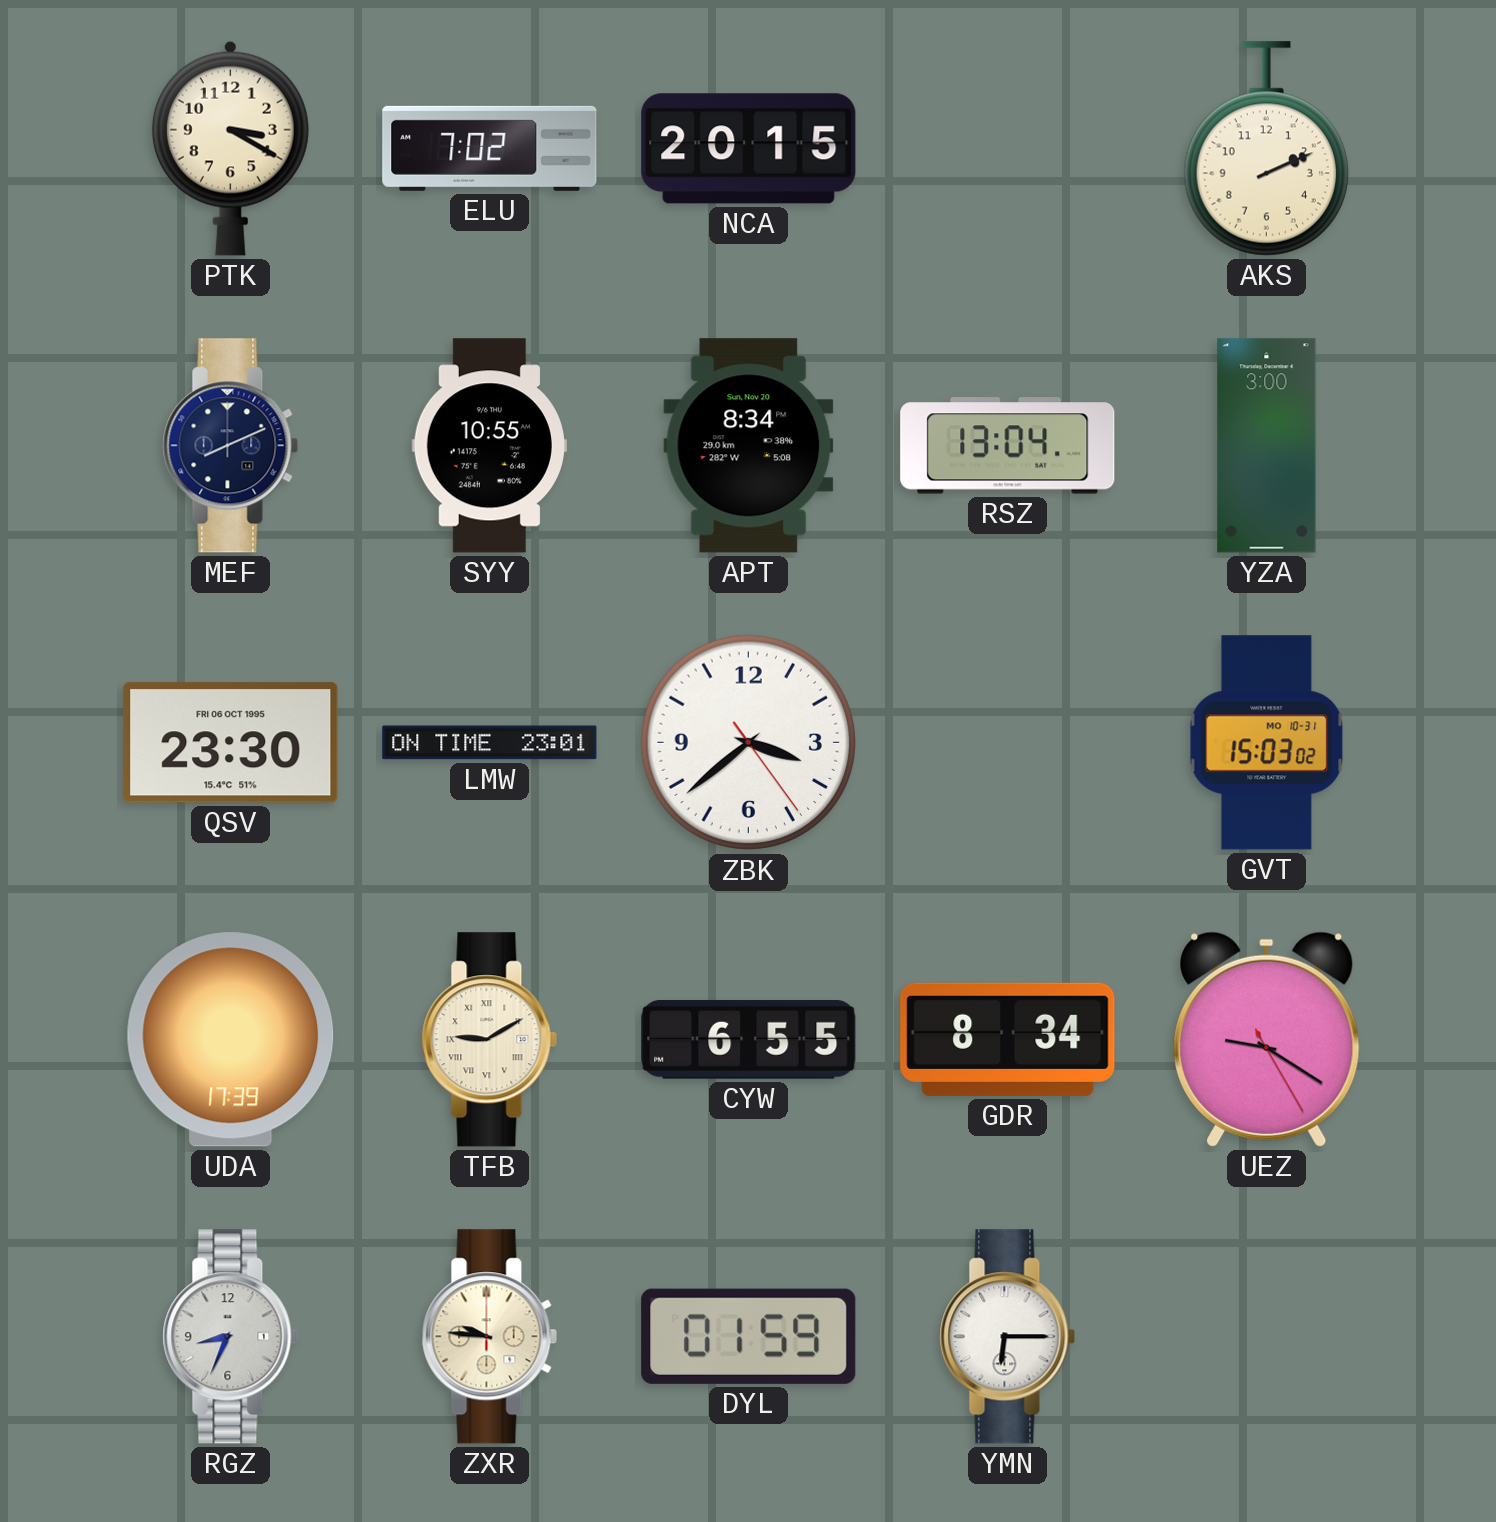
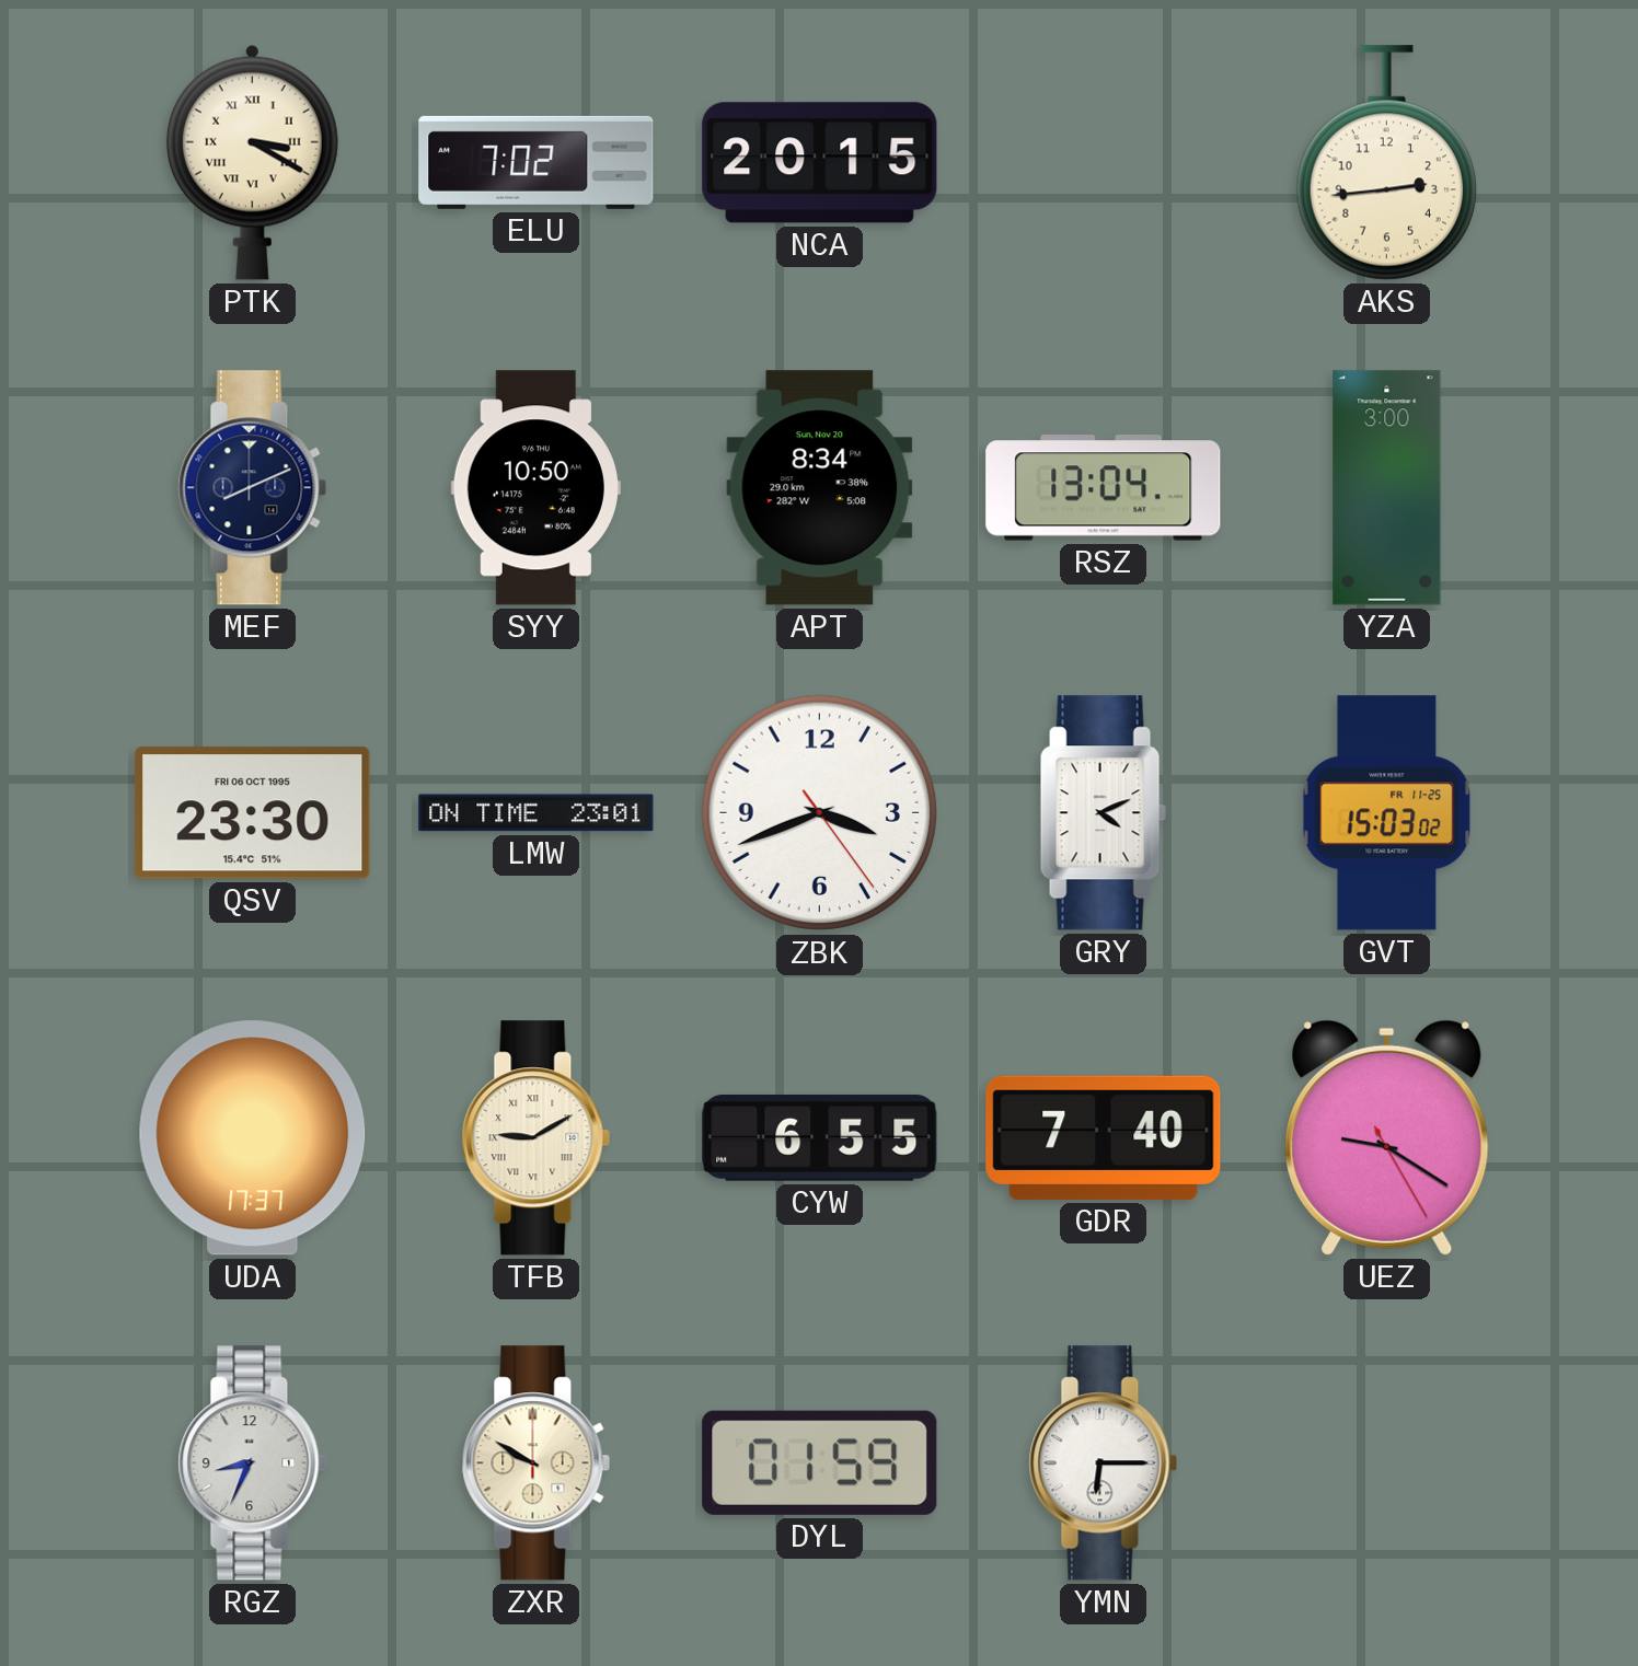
PTK numerals: Arabic -> Roman (252, 162)
AKS: 2:11 -> 2:44 (1386, 163)
SYY: 10:55 -> 10:50 (535, 488)
ZBK: 3:38 -> 3:41 (820, 813)
GRY: none -> 4:11 (1103, 813)
GVT date: MO 10-31 -> FR 11-25 (1387, 813)
UDA: 17:39 -> 17:37 (253, 1138)
GDR: 8:34 -> 7:40 (1104, 1137)
ZXR: 9:46 -> 9:50 (537, 1463)
